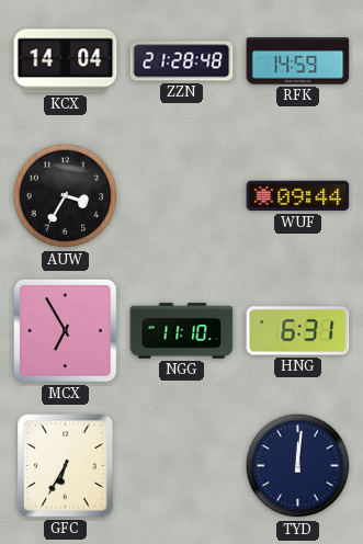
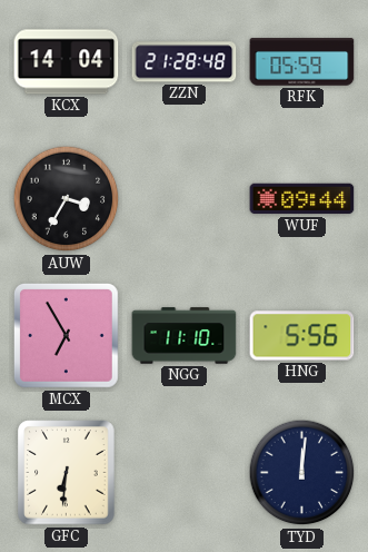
RFK: 14:59 -> 05:59 (302, 62)
HNG: 6:31 -> 5:56 (302, 336)
GFC: 6:35 -> 6:31 (67, 473)
